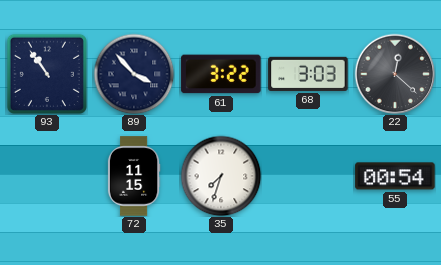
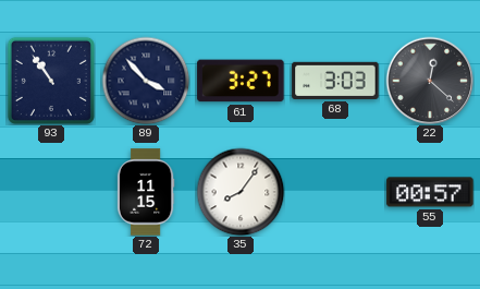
61: 3:22 -> 3:27 (241, 81)
35: 7:33 -> 8:06 (241, 192)
55: 00:54 -> 00:57 (430, 192)
